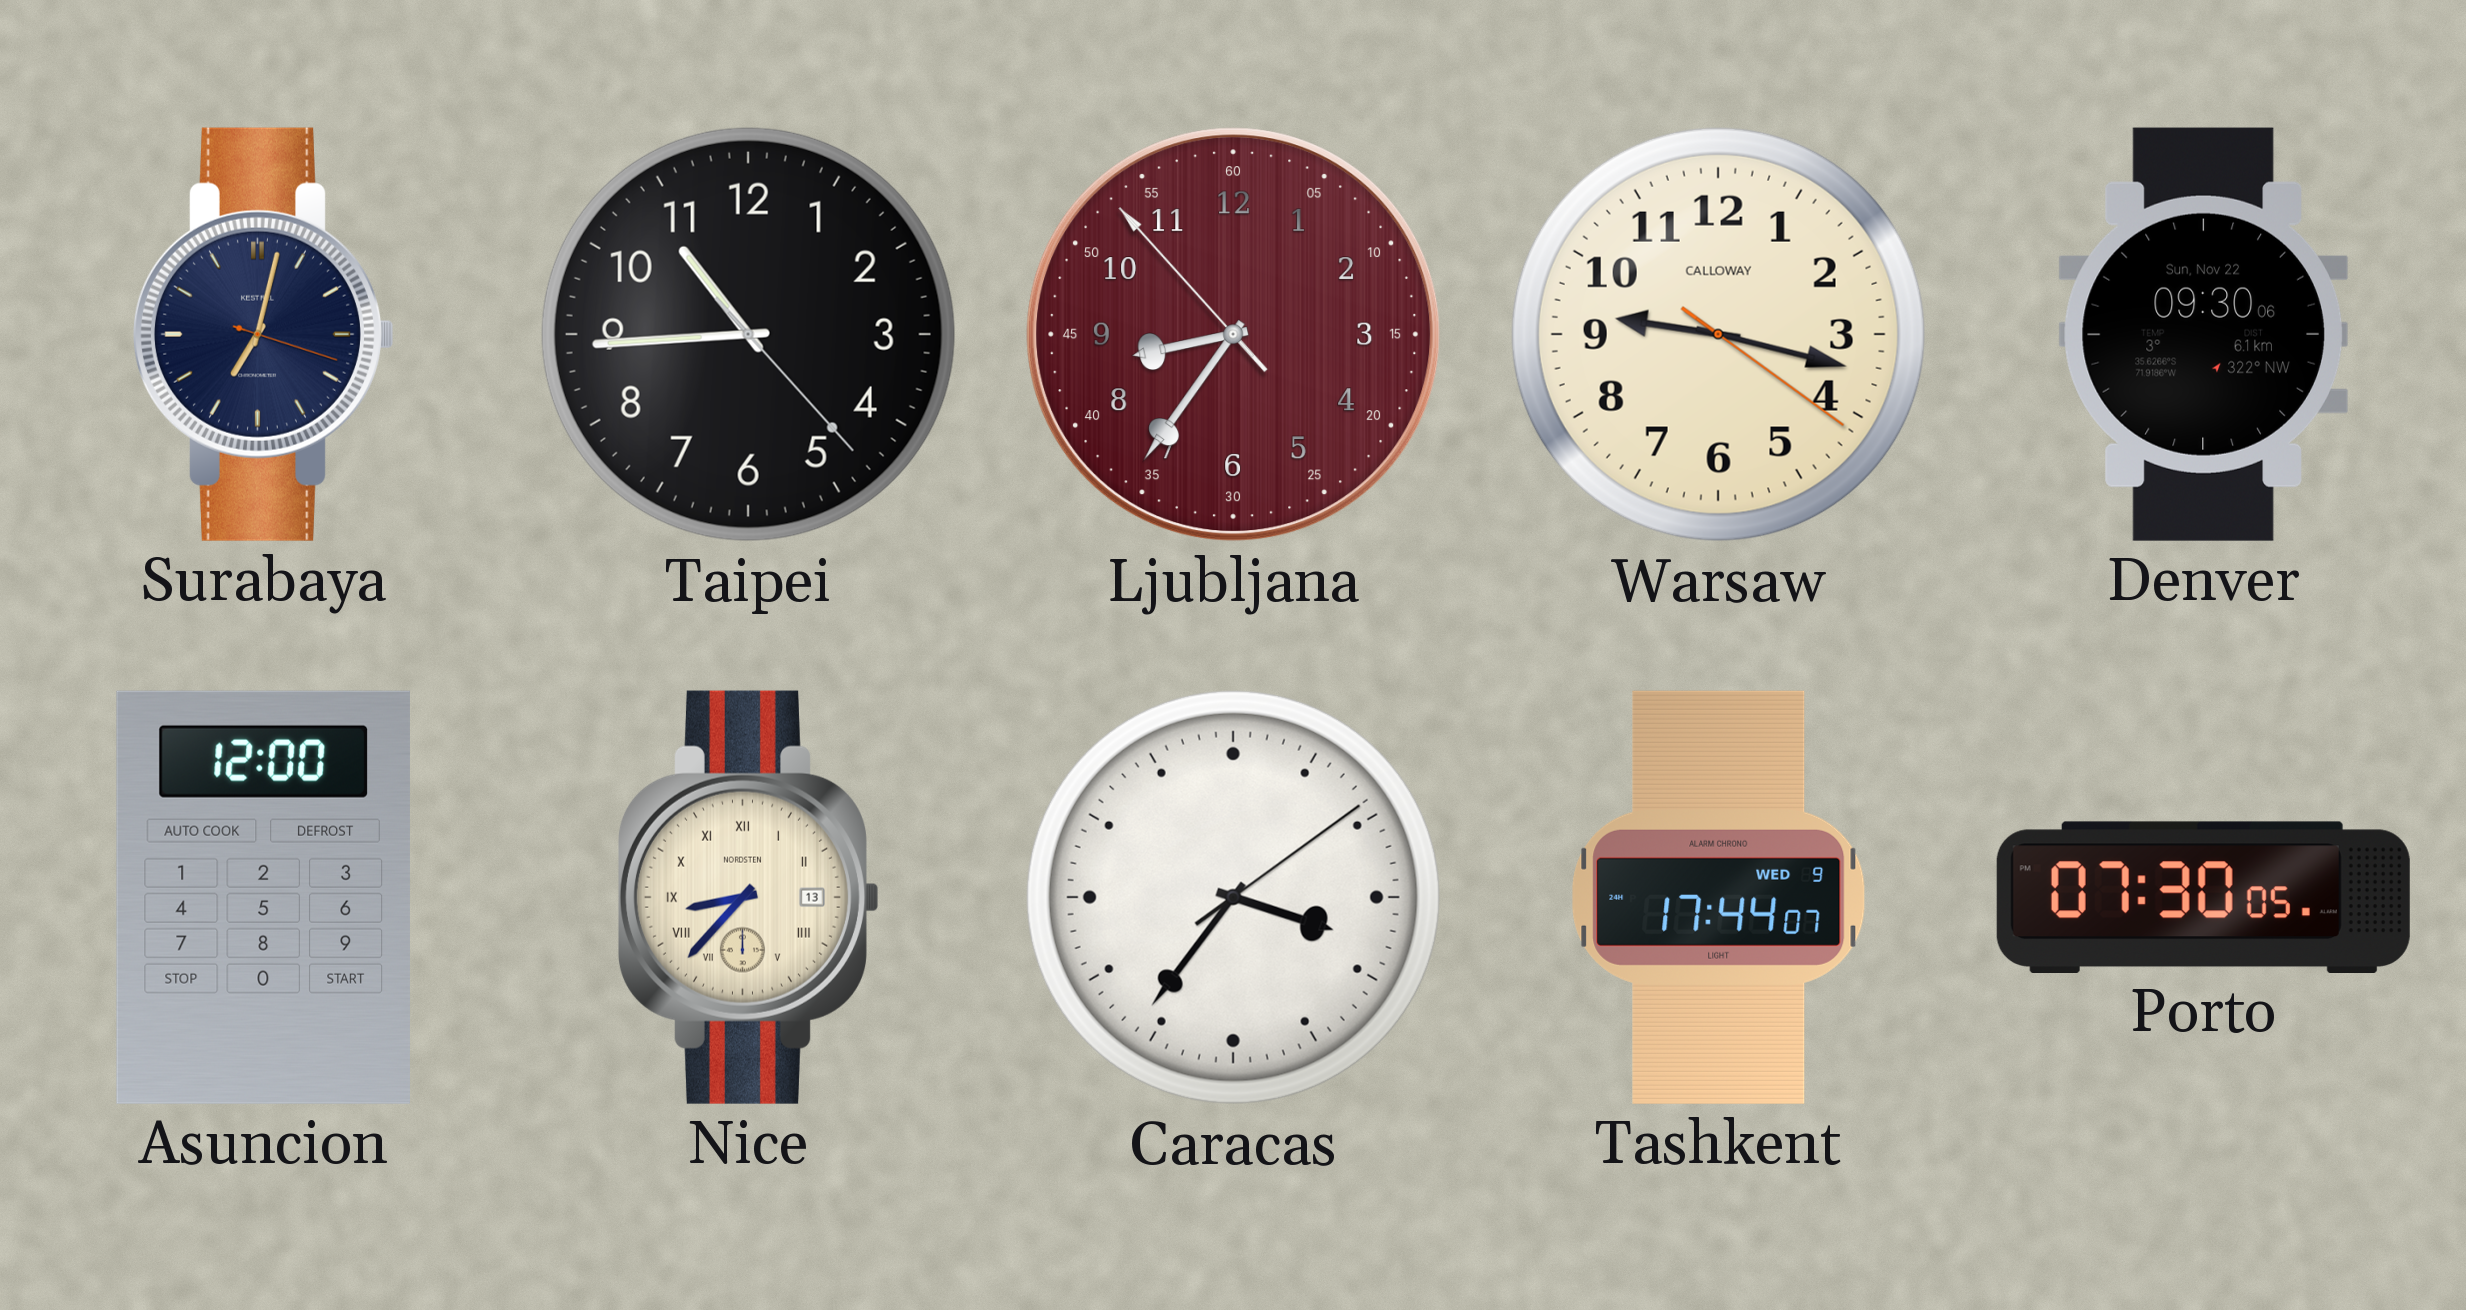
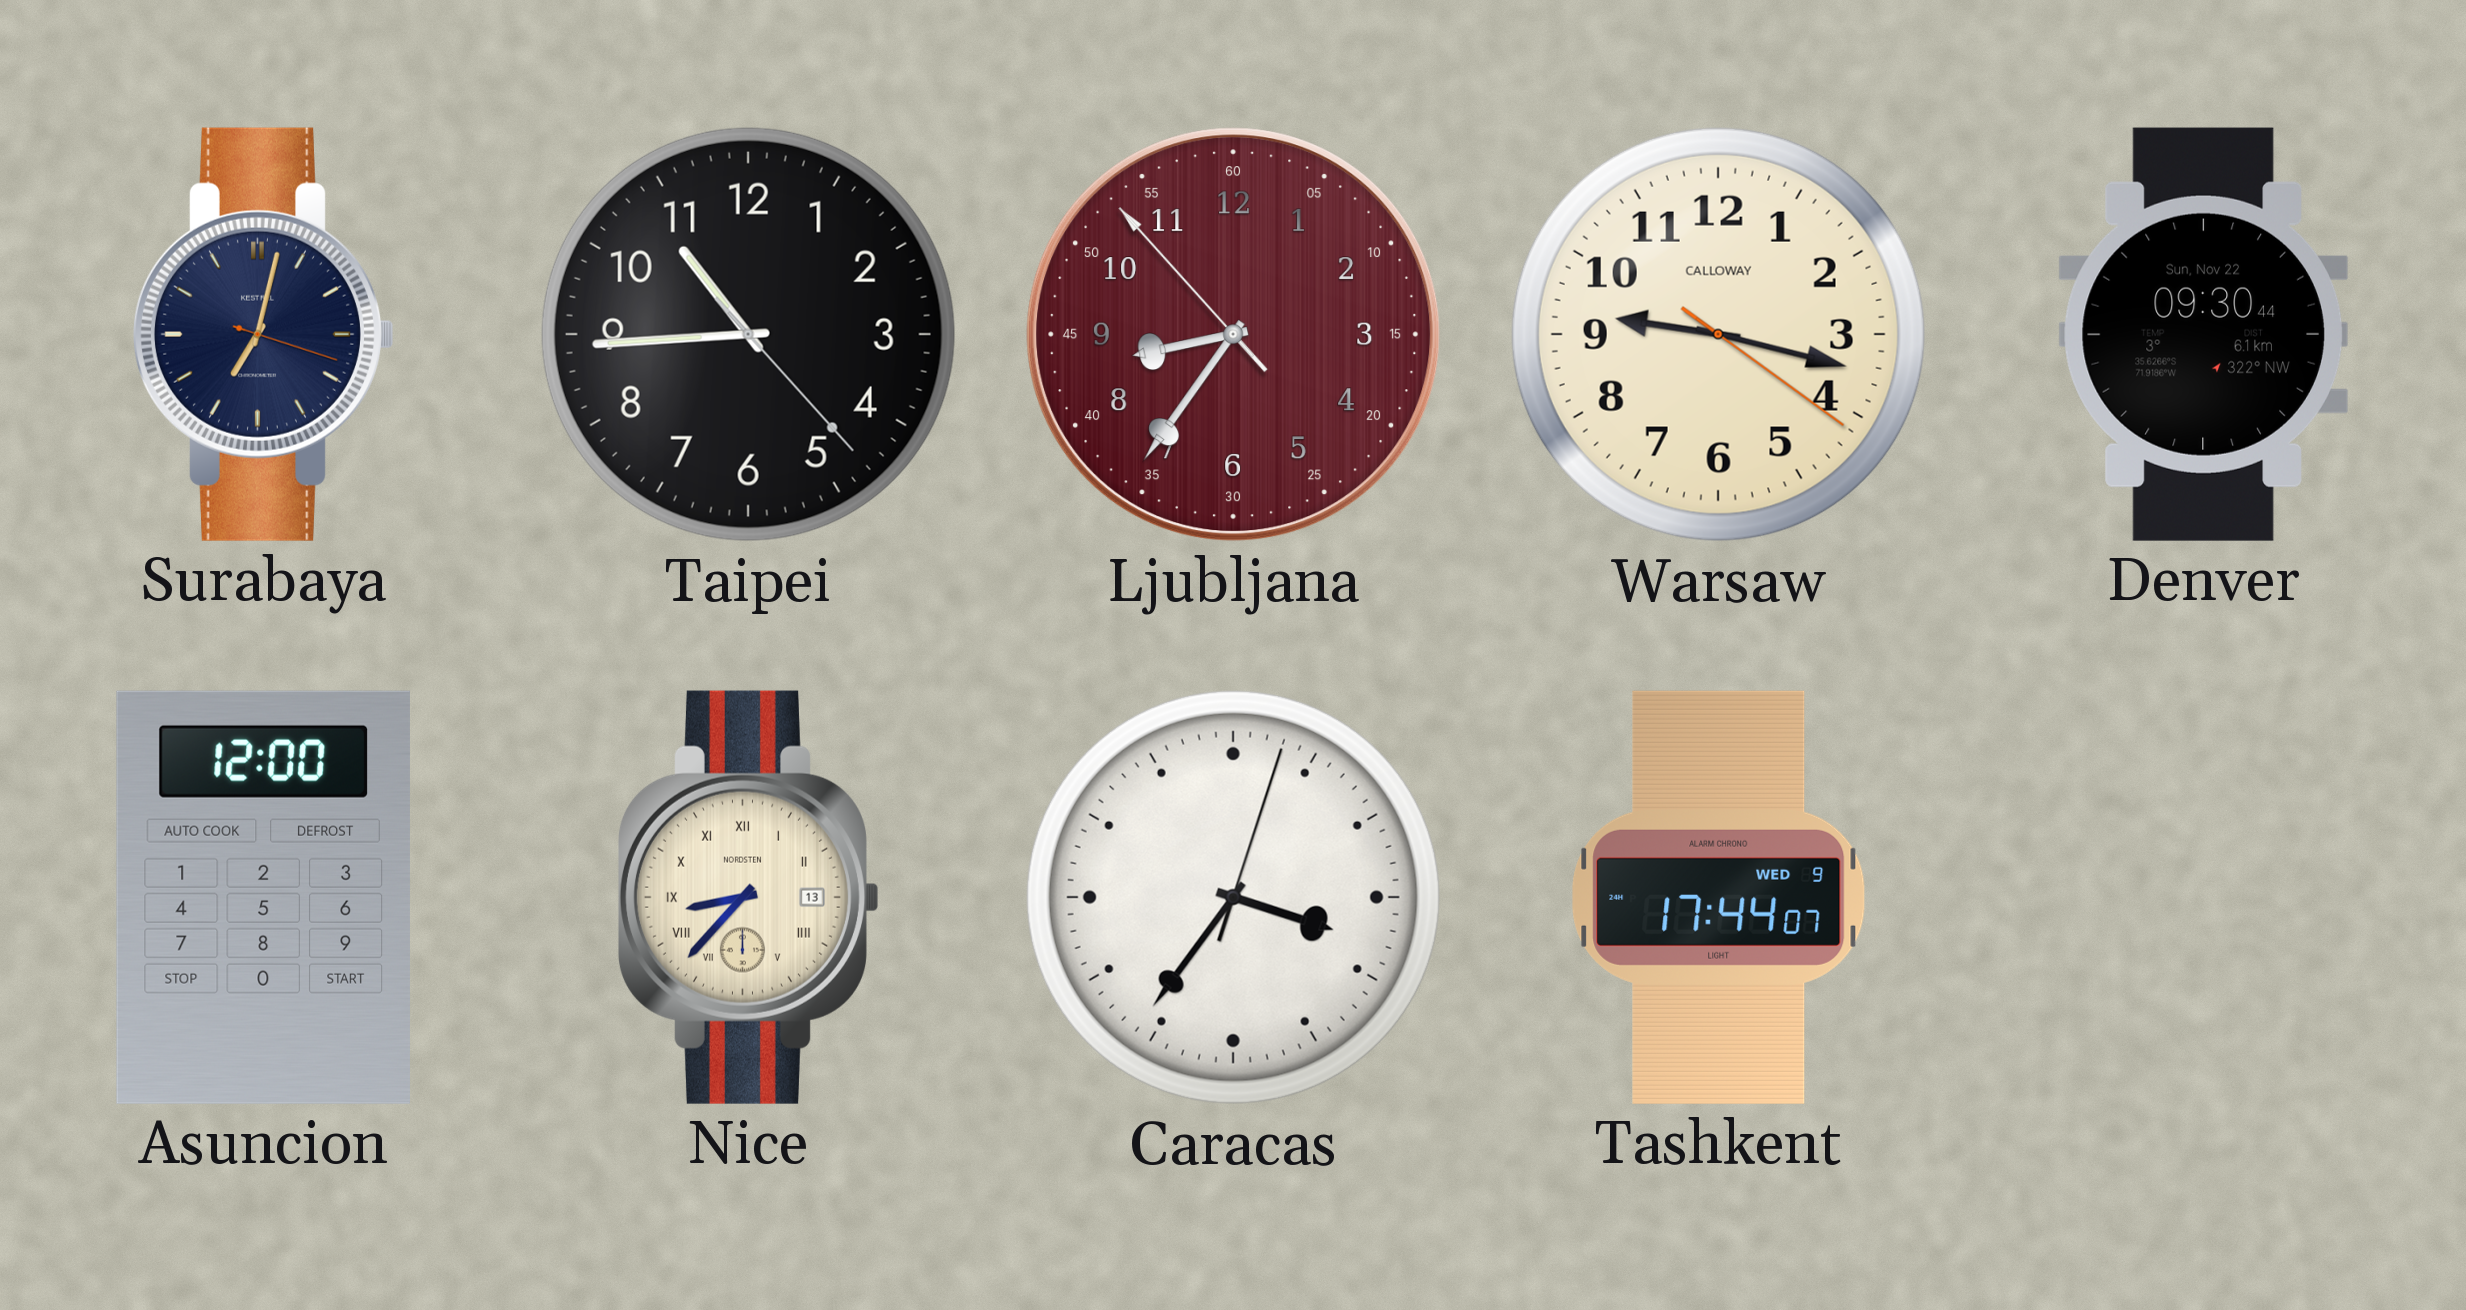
Denver: 09:30:06 -> 09:30:44 (2203, 334)
Caracas: 3:36:09 -> 3:36:03 (1233, 897)
Porto: 07:30 -> none (2203, 897)
